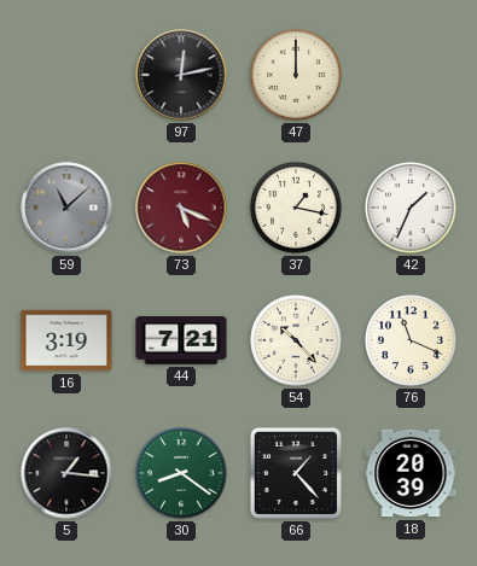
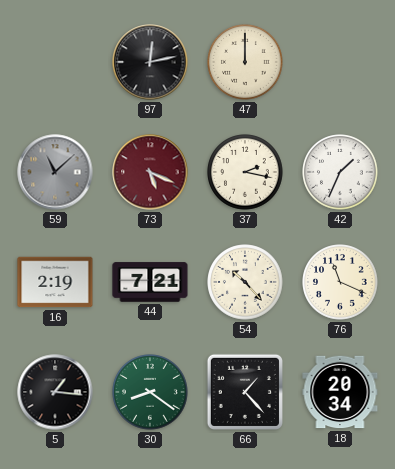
37: 1:17 -> 2:17 (245, 172)
16: 3:19 -> 2:19 (55, 282)
18: 20:39 -> 20:34 (340, 392)
